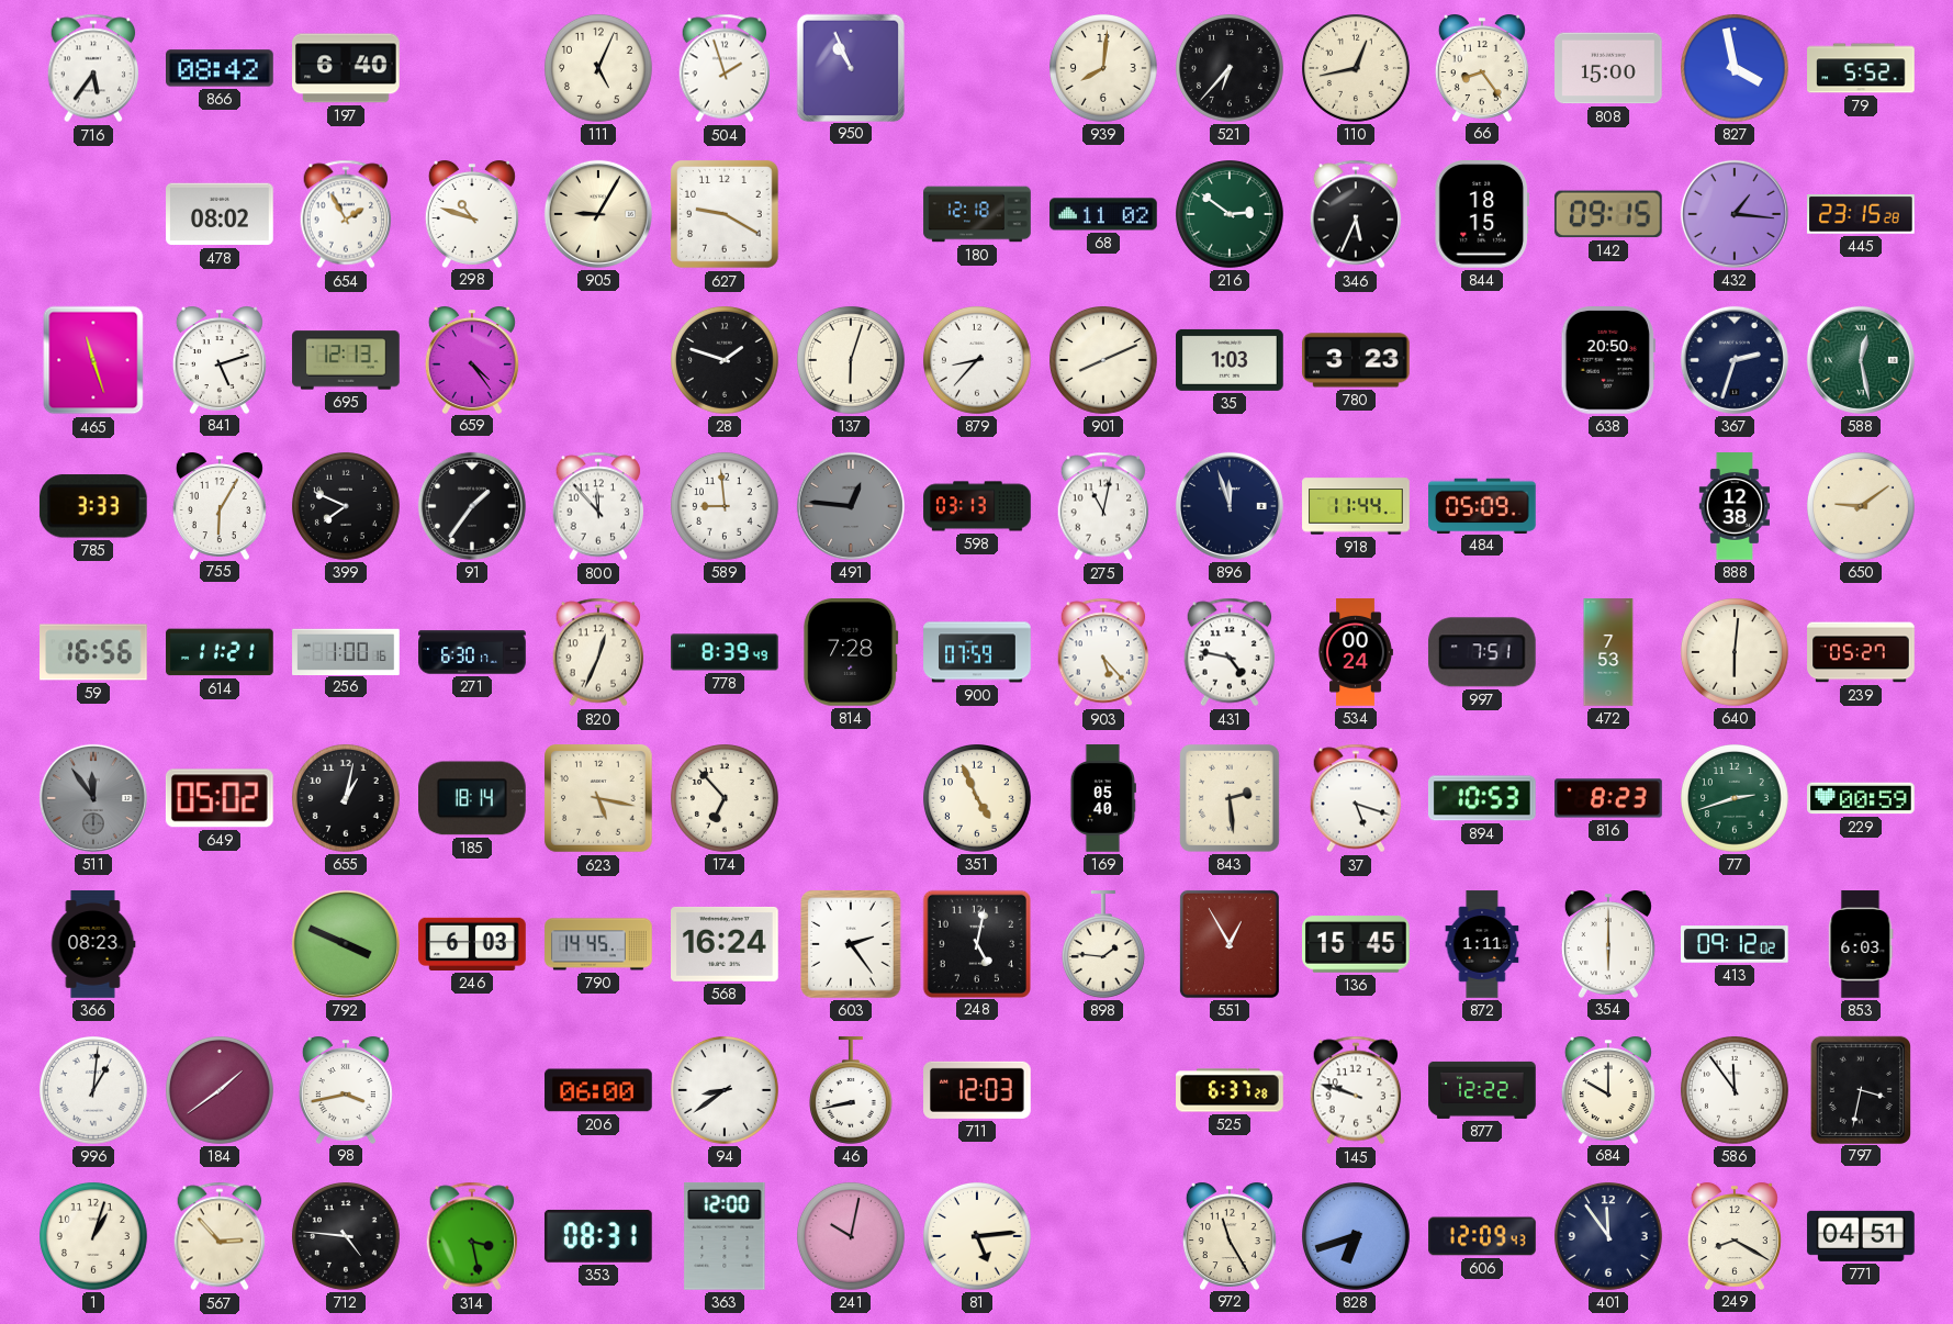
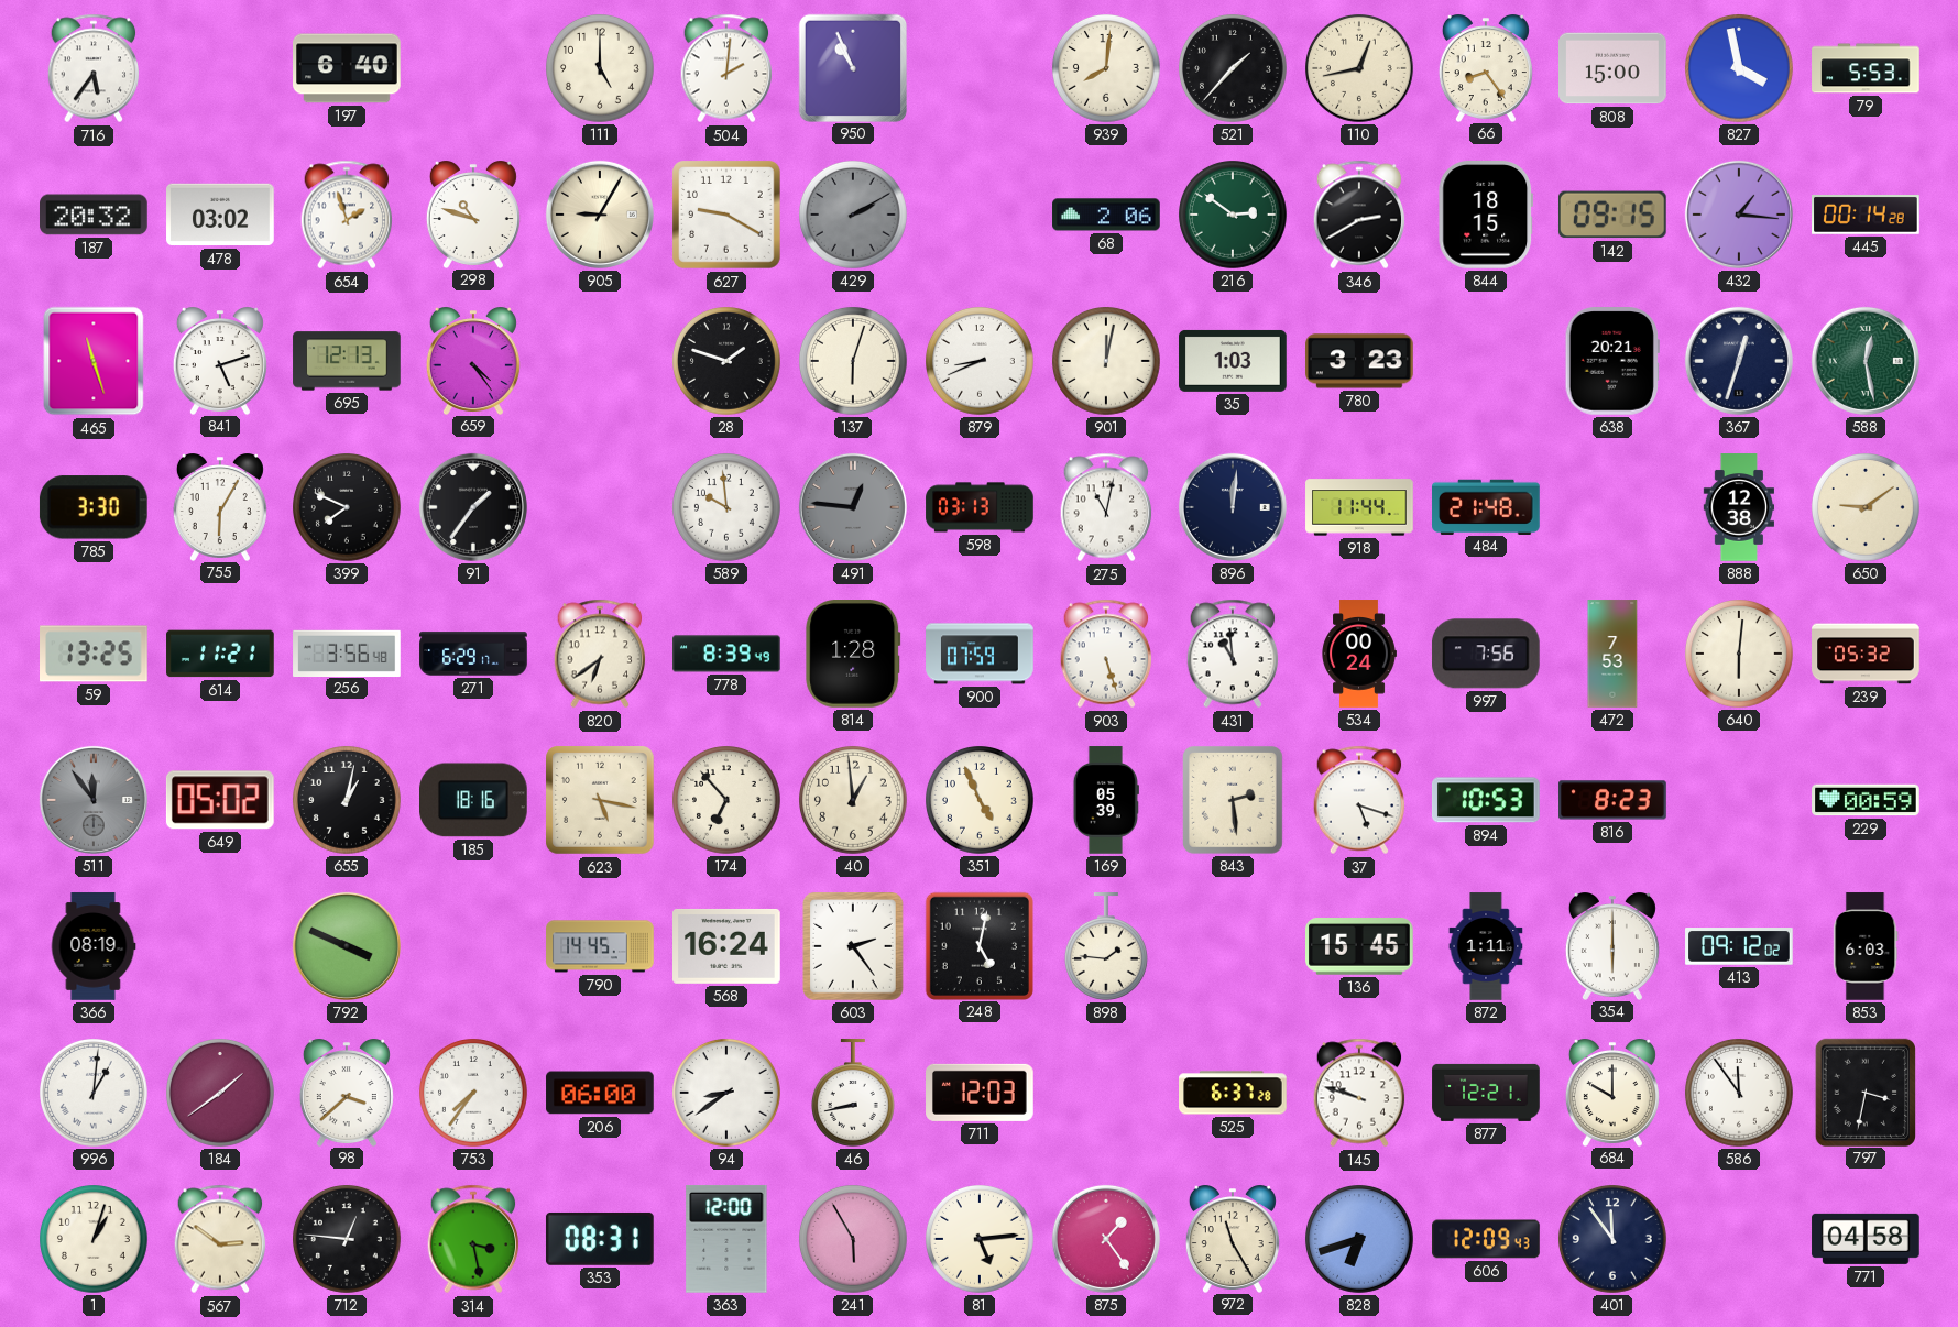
866: 08:42 -> none (221, 68)
111: 5:04 -> 5:00 (601, 69)
504: 1:57 -> 2:01 (726, 68)
521: 6:37 -> 1:37 (1234, 69)
79: 5:52 -> 5:53 (1866, 68)
187: none -> 20:32 (95, 215)
478: 08:02 -> 03:02 (220, 215)
654: 1:55 -> 1:57 (347, 215)
429: none -> 2:10 (854, 216)
180: 12:18 -> none (977, 214)
68: 11:02 -> 2:06 (1106, 215)
346: 5:34 -> 2:40 (1359, 215)
445: 23:15 -> 00:14 (1866, 215)
879: 8:37 -> 8:41 (981, 362)
901: 8:11 -> 12:02 (1107, 362)
638: 20:50 -> 20:21 (1612, 361)
367: 2:33 -> 12:33 (1739, 361)
785: 3:33 -> 3:30 (94, 507)
800: 11:53 -> none (598, 506)
589: 8:59 -> 9:59 (728, 508)
896: 11:57 -> 12:01 (1233, 507)
484: 05:09 -> 21:48 (1487, 506)
59: 16:56 -> 13:25 (95, 654)
256: 1:00 -> 3:56 (347, 652)
271: 6:30 -> 6:29 (473, 654)
820: 12:34 -> 6:39 (600, 654)
814: 7:28 -> 1:28 (853, 655)
903: 5:23 -> 5:27 (1106, 654)
431: 4:47 -> 10:59 (1233, 654)
997: 7:51 -> 7:56 (1486, 654)
239: 05:27 -> 05:32 (1866, 654)
185: 18:14 -> 18:16 (474, 800)
40: none -> 12:59 (854, 801)
169: 05:40 -> 05:39 (1106, 800)
77: 2:42 -> none (1736, 799)
366: 08:23 -> 08:19 (94, 946)
246: 6:03 -> none (472, 944)
551: 12:55 -> none (1230, 944)
98: 3:43 -> 3:38 (347, 1093)
753: none -> 7:36 (474, 1094)
877: 12:22 -> 12:21 (1486, 1093)
567: 2:53 -> 2:51 (220, 1239)
712: 4:46 -> 12:46 (348, 1240)
241: 10:02 -> 5:55 (854, 1240)
875: none -> 1:24 (1106, 1239)
249: 8:20 -> none (1735, 1236)
771: 04:51 -> 04:58 (1866, 1239)
